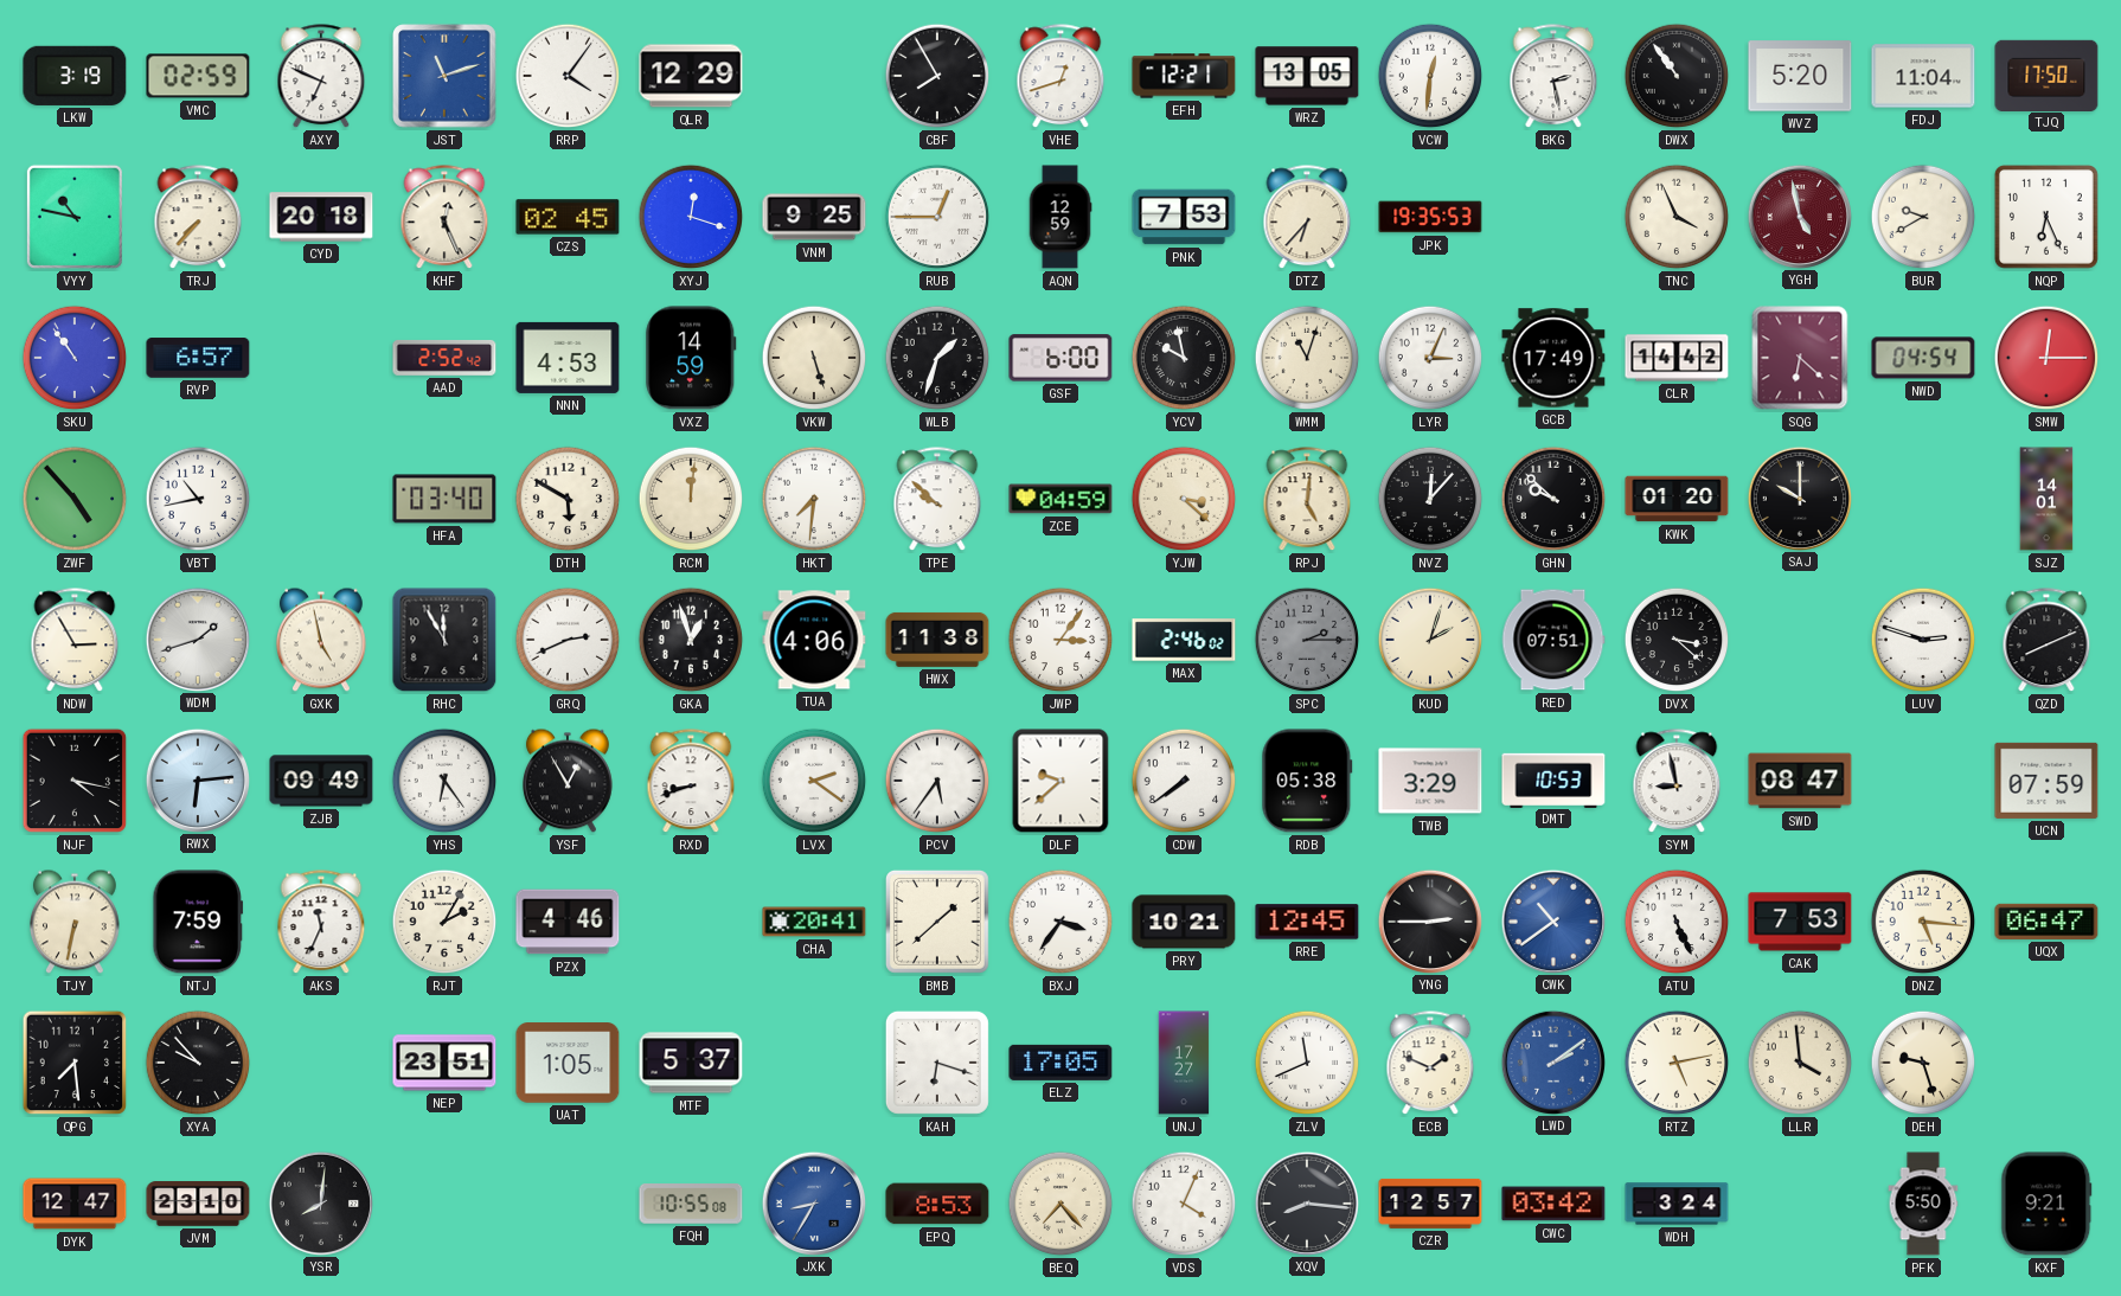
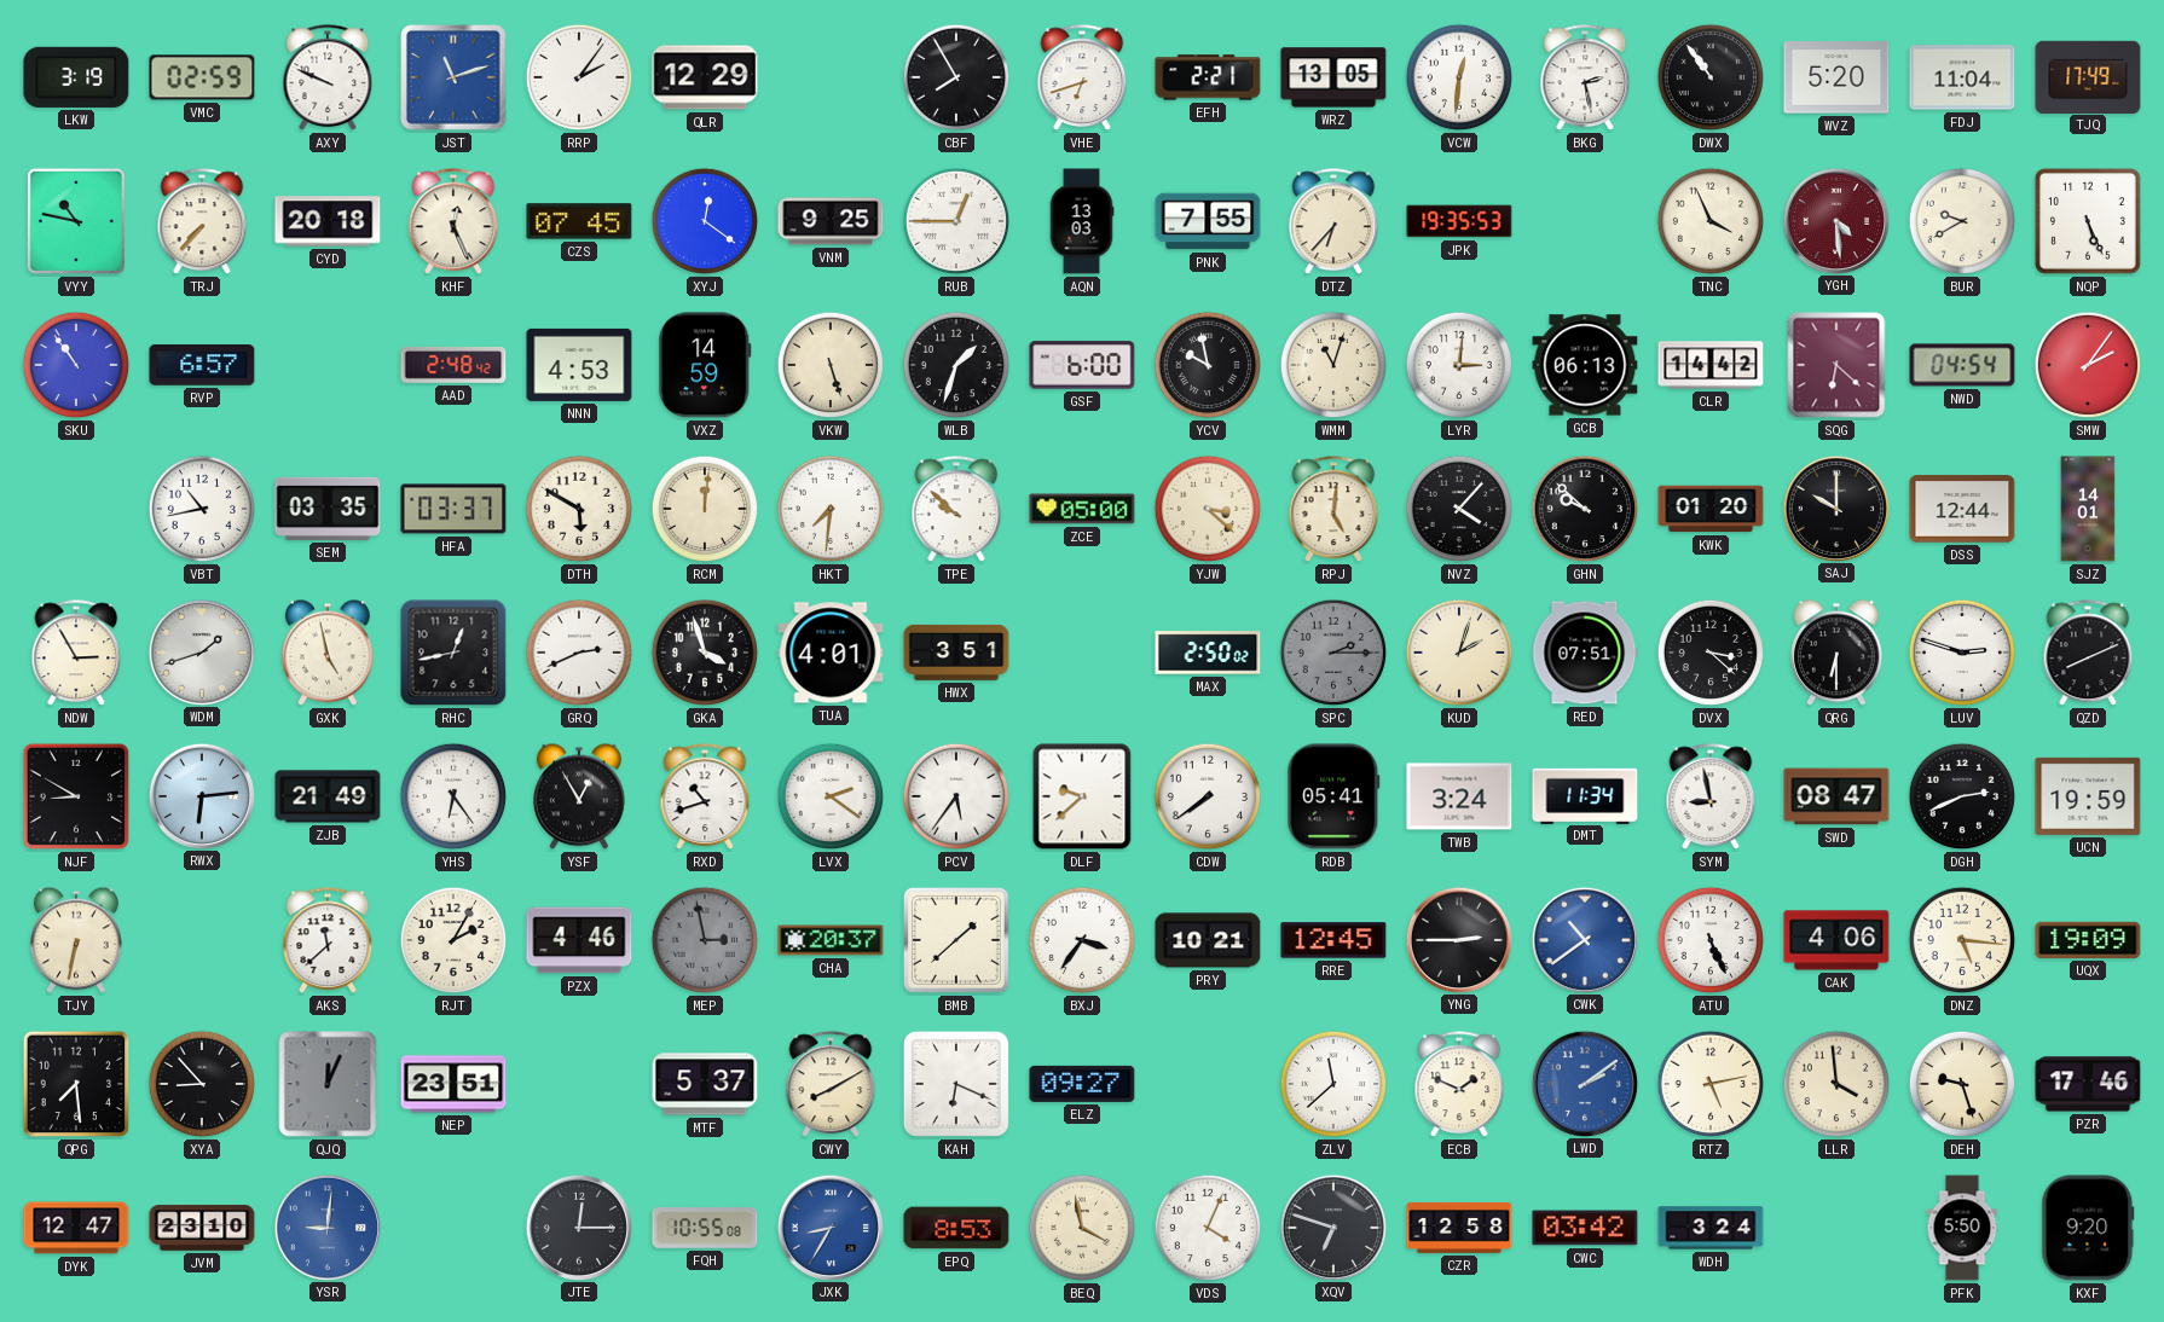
AXY: 6:49 -> 9:49 (328, 79)
RRP: 4:06 -> 2:06 (579, 77)
VHE: 12:42 -> 6:42 (1082, 79)
EFH: 12:21 -> 2:21 (1208, 77)
TJQ: 17:50 -> 17:49 (2088, 76)
CZS: 02:45 -> 07:45 (579, 221)
XYJ: 12:18 -> 12:21 (705, 221)
AQN: 12:59 -> 13:03 (1082, 221)
PNK: 7:53 -> 7:55 (1208, 221)
YGH: 4:58 -> 4:29 (1835, 220)
NQP: 6:26 -> 5:26 (2088, 221)
AAD: 2:52 -> 2:48 (453, 365)
LYR: 3:04 -> 3:01 (1459, 365)
GCB: 17:49 -> 06:13 (1585, 365)
SMW: 12:15 -> 2:06 (2088, 365)
ZWF: 4:53 -> none (75, 499)
SEM: none -> 03:35 (328, 509)
HFA: 03:40 -> 03:37 (453, 509)
ZCE: 04:59 -> 05:00 (1082, 509)
NVZ: 12:07 -> 4:07 (1459, 509)
DSS: none -> 12:44 (1962, 509)
RHC: 11:55 -> 12:43 (453, 653)
GKA: 12:57 -> 3:57 (705, 653)
TUA: 4:06 -> 4:01 (831, 653)
HWX: 11:38 -> 3:51 (956, 653)
JWP: 3:06 -> none (1060, 640)
MAX: 2:46 -> 2:50 (1208, 653)
QRG: none -> 6:30 (1838, 653)
NJF: 4:17 -> 8:50 (76, 796)
ZJB: 09:49 -> 21:49 (328, 796)
RXD: 8:42 -> 10:42 (705, 798)
RDB: 05:38 -> 05:41 (1333, 796)
TWB: 3:29 -> 3:24 (1459, 796)
DMT: 10:53 -> 11:34 (1585, 795)
DGH: none -> 2:41 (1962, 796)
UCN: 07:59 -> 19:59 (2088, 796)
NTJ: 7:59 -> none (198, 922)
AKS: 11:34 -> 11:38 (328, 941)
MEP: none -> 2:58 (705, 940)
CHA: 20:41 -> 20:37 (831, 940)
CAK: 7:53 -> 4:06 (1836, 940)
UQX: 06:47 -> 19:09 (2088, 940)
XYA: 9:53 -> 8:53 (202, 1084)
QJQ: none -> 12:04 (328, 1084)
UAT: 1:05 -> none (568, 1063)
CWY: none -> 8:10 (831, 1085)
KAH: 6:18 -> 6:19 (956, 1084)
ELZ: 17:05 -> 09:27 (1082, 1084)
UNJ: 17:27 -> none (1184, 1063)
ZLV: 11:41 -> 11:38 (1333, 1084)
PZR: none -> 17:46 (2088, 1084)
YSR: 8:01 -> 9:01 (326, 1227)
YSR dial: black -> blue (326, 1227)
JTE: none -> 12:15 (578, 1227)
BEQ: 7:23 -> 3:58 (1082, 1228)
XQV: 8:16 -> 6:48 (1332, 1227)
CZR: 12:57 -> 12:58 (1459, 1228)
KXF: 9:21 -> 9:20 (2088, 1228)
